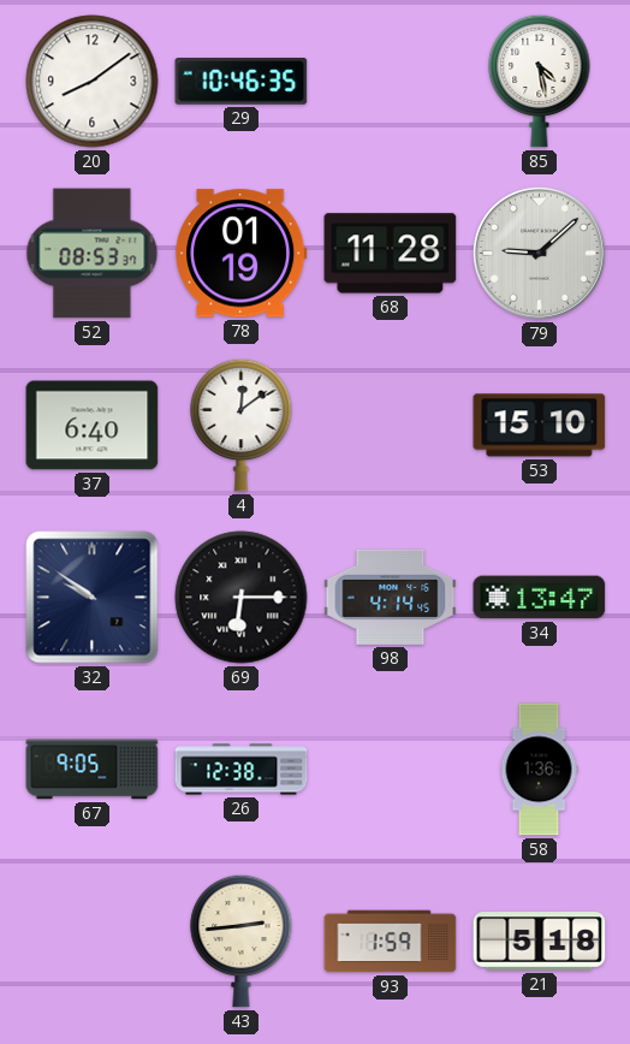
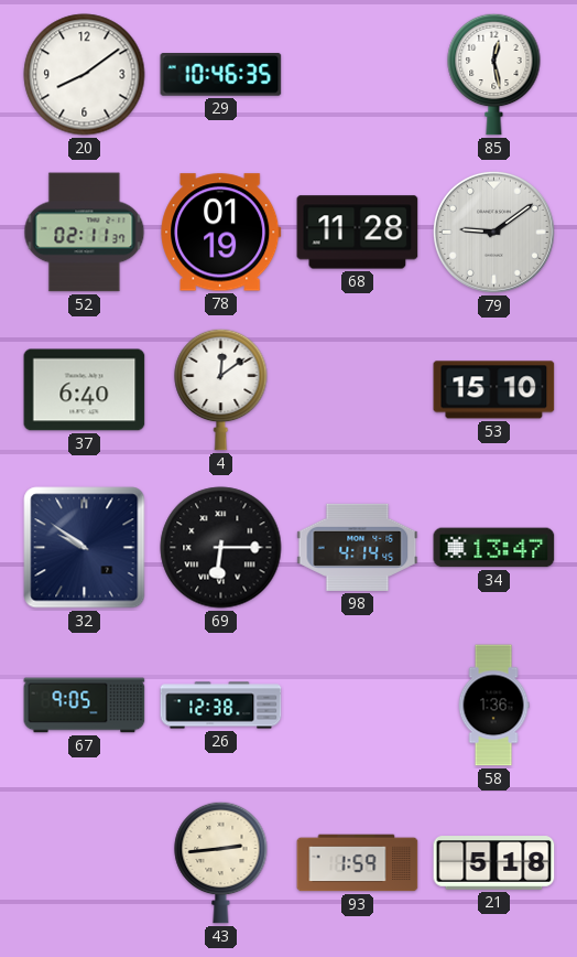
85: 4:28 -> 12:28 (494, 74)
52: 08:53 -> 02:11 (85, 233)
79: 9:08 -> 9:09 (493, 232)
